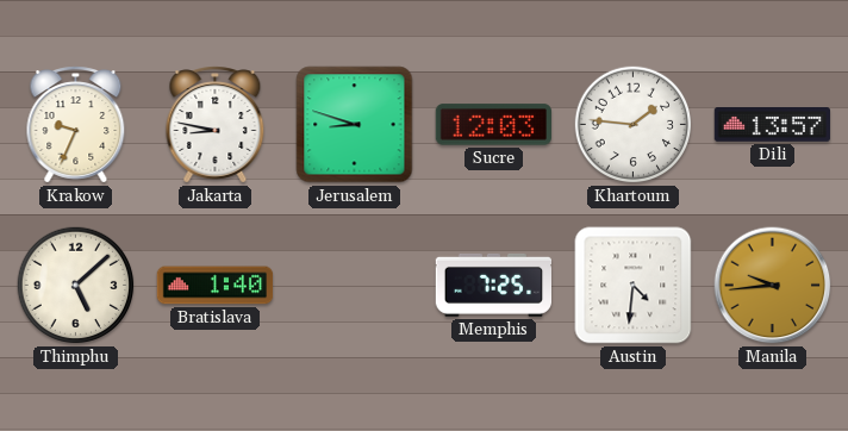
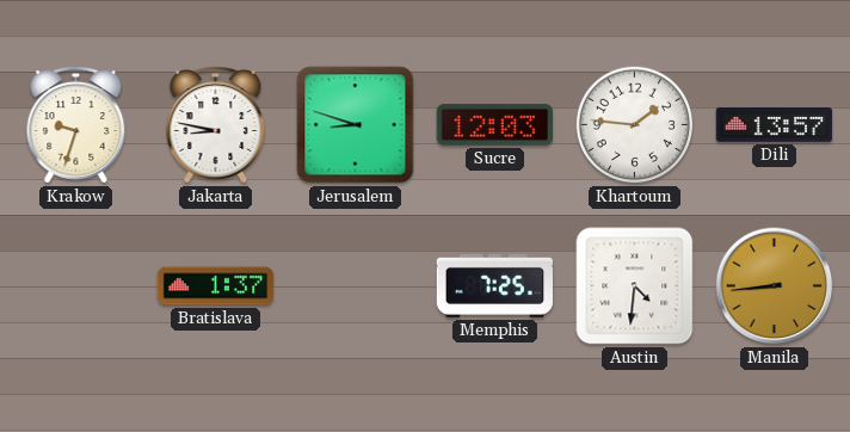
Krakow: 9:34 -> 9:33 (76, 125)
Thimphu: 5:08 -> none (76, 286)
Bratislava: 1:40 -> 1:37 (216, 286)
Manila: 9:44 -> 8:44 (775, 286)
